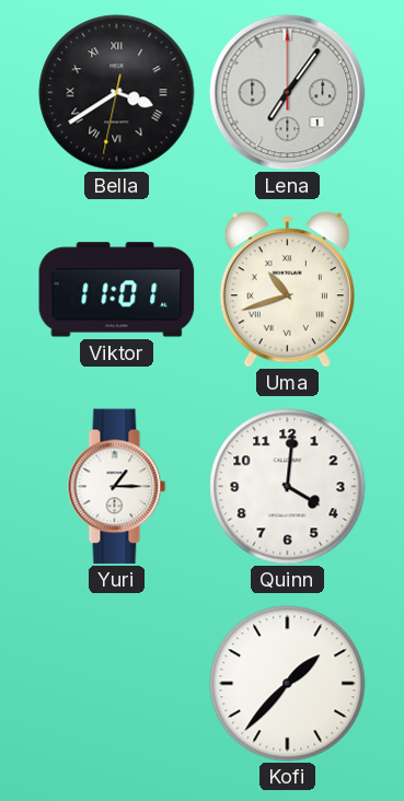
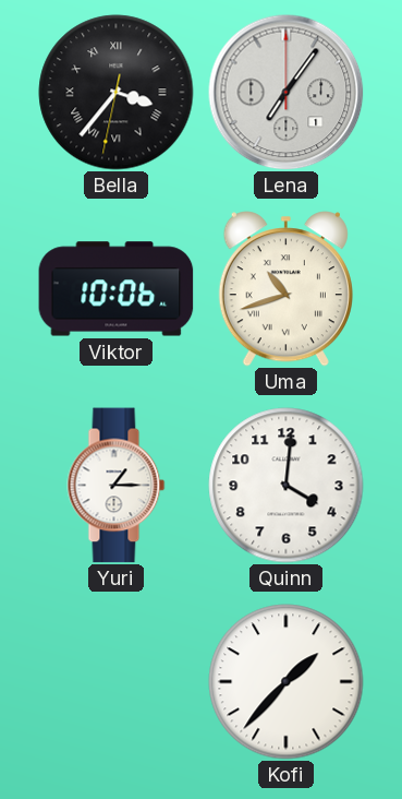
Bella: 3:39 -> 3:36 (117, 93)
Viktor: 11:01 -> 10:06 (117, 289)
